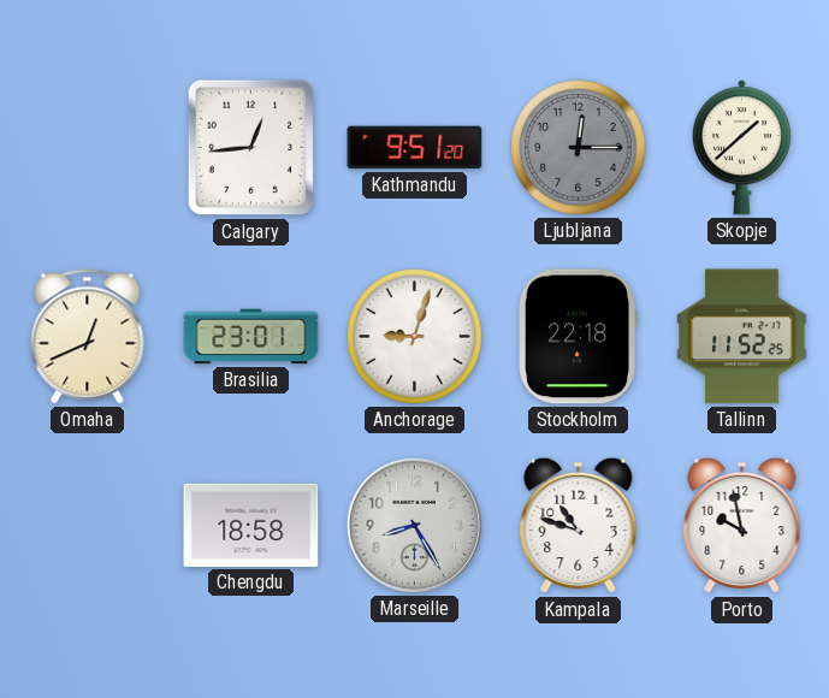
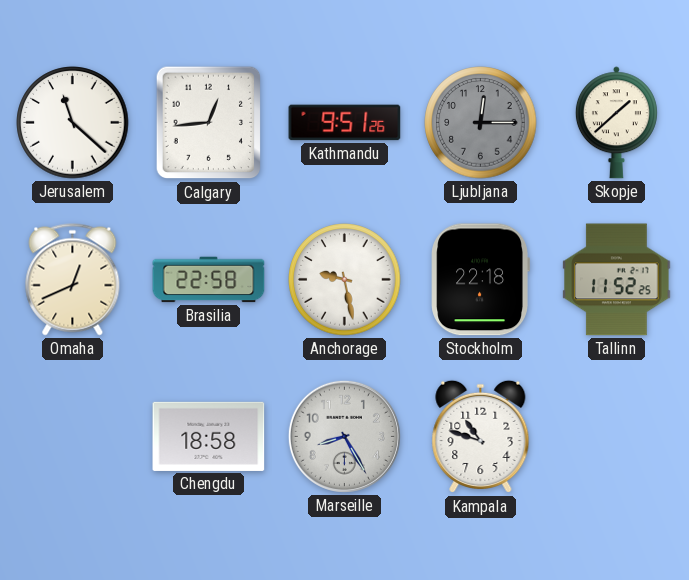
Jerusalem: none -> 11:22 (73, 123)
Kathmandu: 9:51:20 -> 9:51:26 (345, 123)
Brasilia: 23:01 -> 22:58 (209, 280)
Anchorage: 9:03 -> 9:28 (345, 280)
Porto: 9:58 -> none (742, 526)
